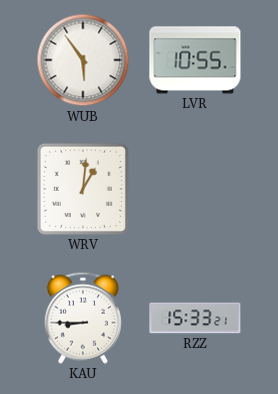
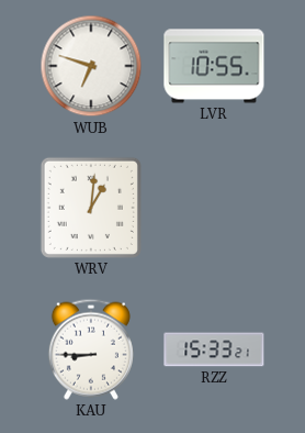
WUB: 5:54 -> 6:48 (91, 66)
